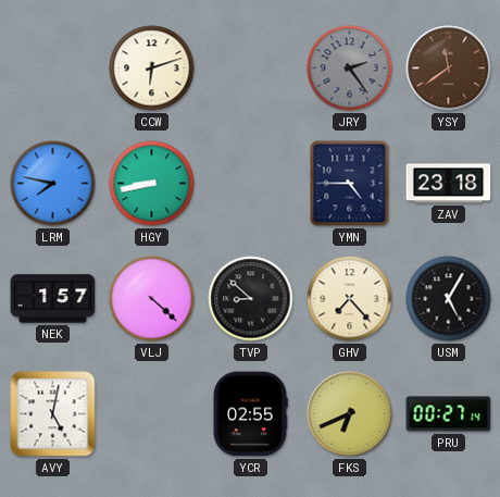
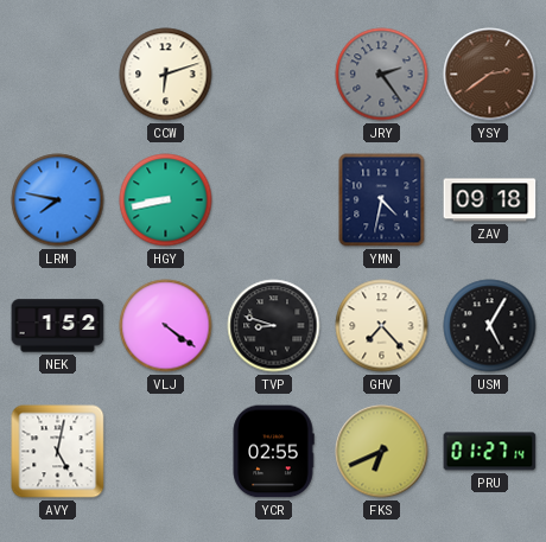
YSY: 11:39 -> 2:39 (490, 75)
YMN: 4:45 -> 4:32 (382, 200)
ZAV: 23:18 -> 09:18 (490, 200)
NEK: 1:57 -> 1:52 (58, 326)
VLJ: 4:22 -> 4:21 (166, 326)
TVP: 8:52 -> 8:48 (274, 326)
PRU: 00:27 -> 01:27 (490, 452)
